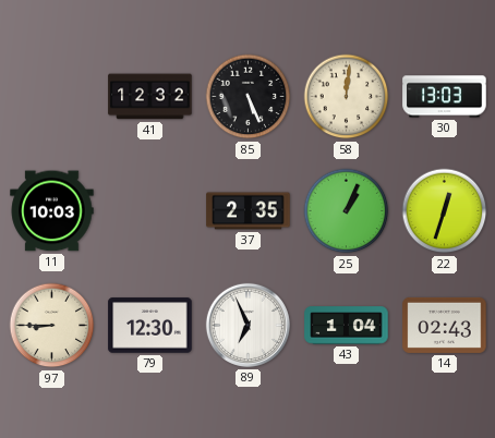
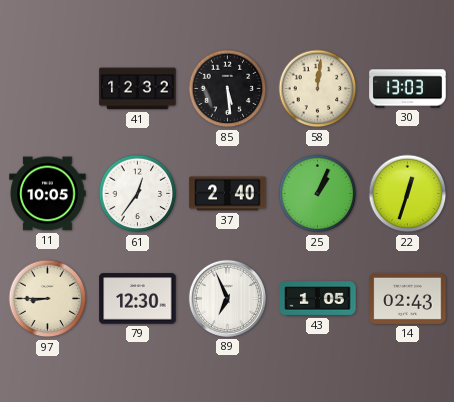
85: 5:26 -> 5:29 (228, 89)
11: 10:03 -> 10:05 (48, 194)
61: none -> 12:36 (138, 194)
37: 2:35 -> 2:40 (228, 194)
43: 1:04 -> 1:05 (318, 299)
